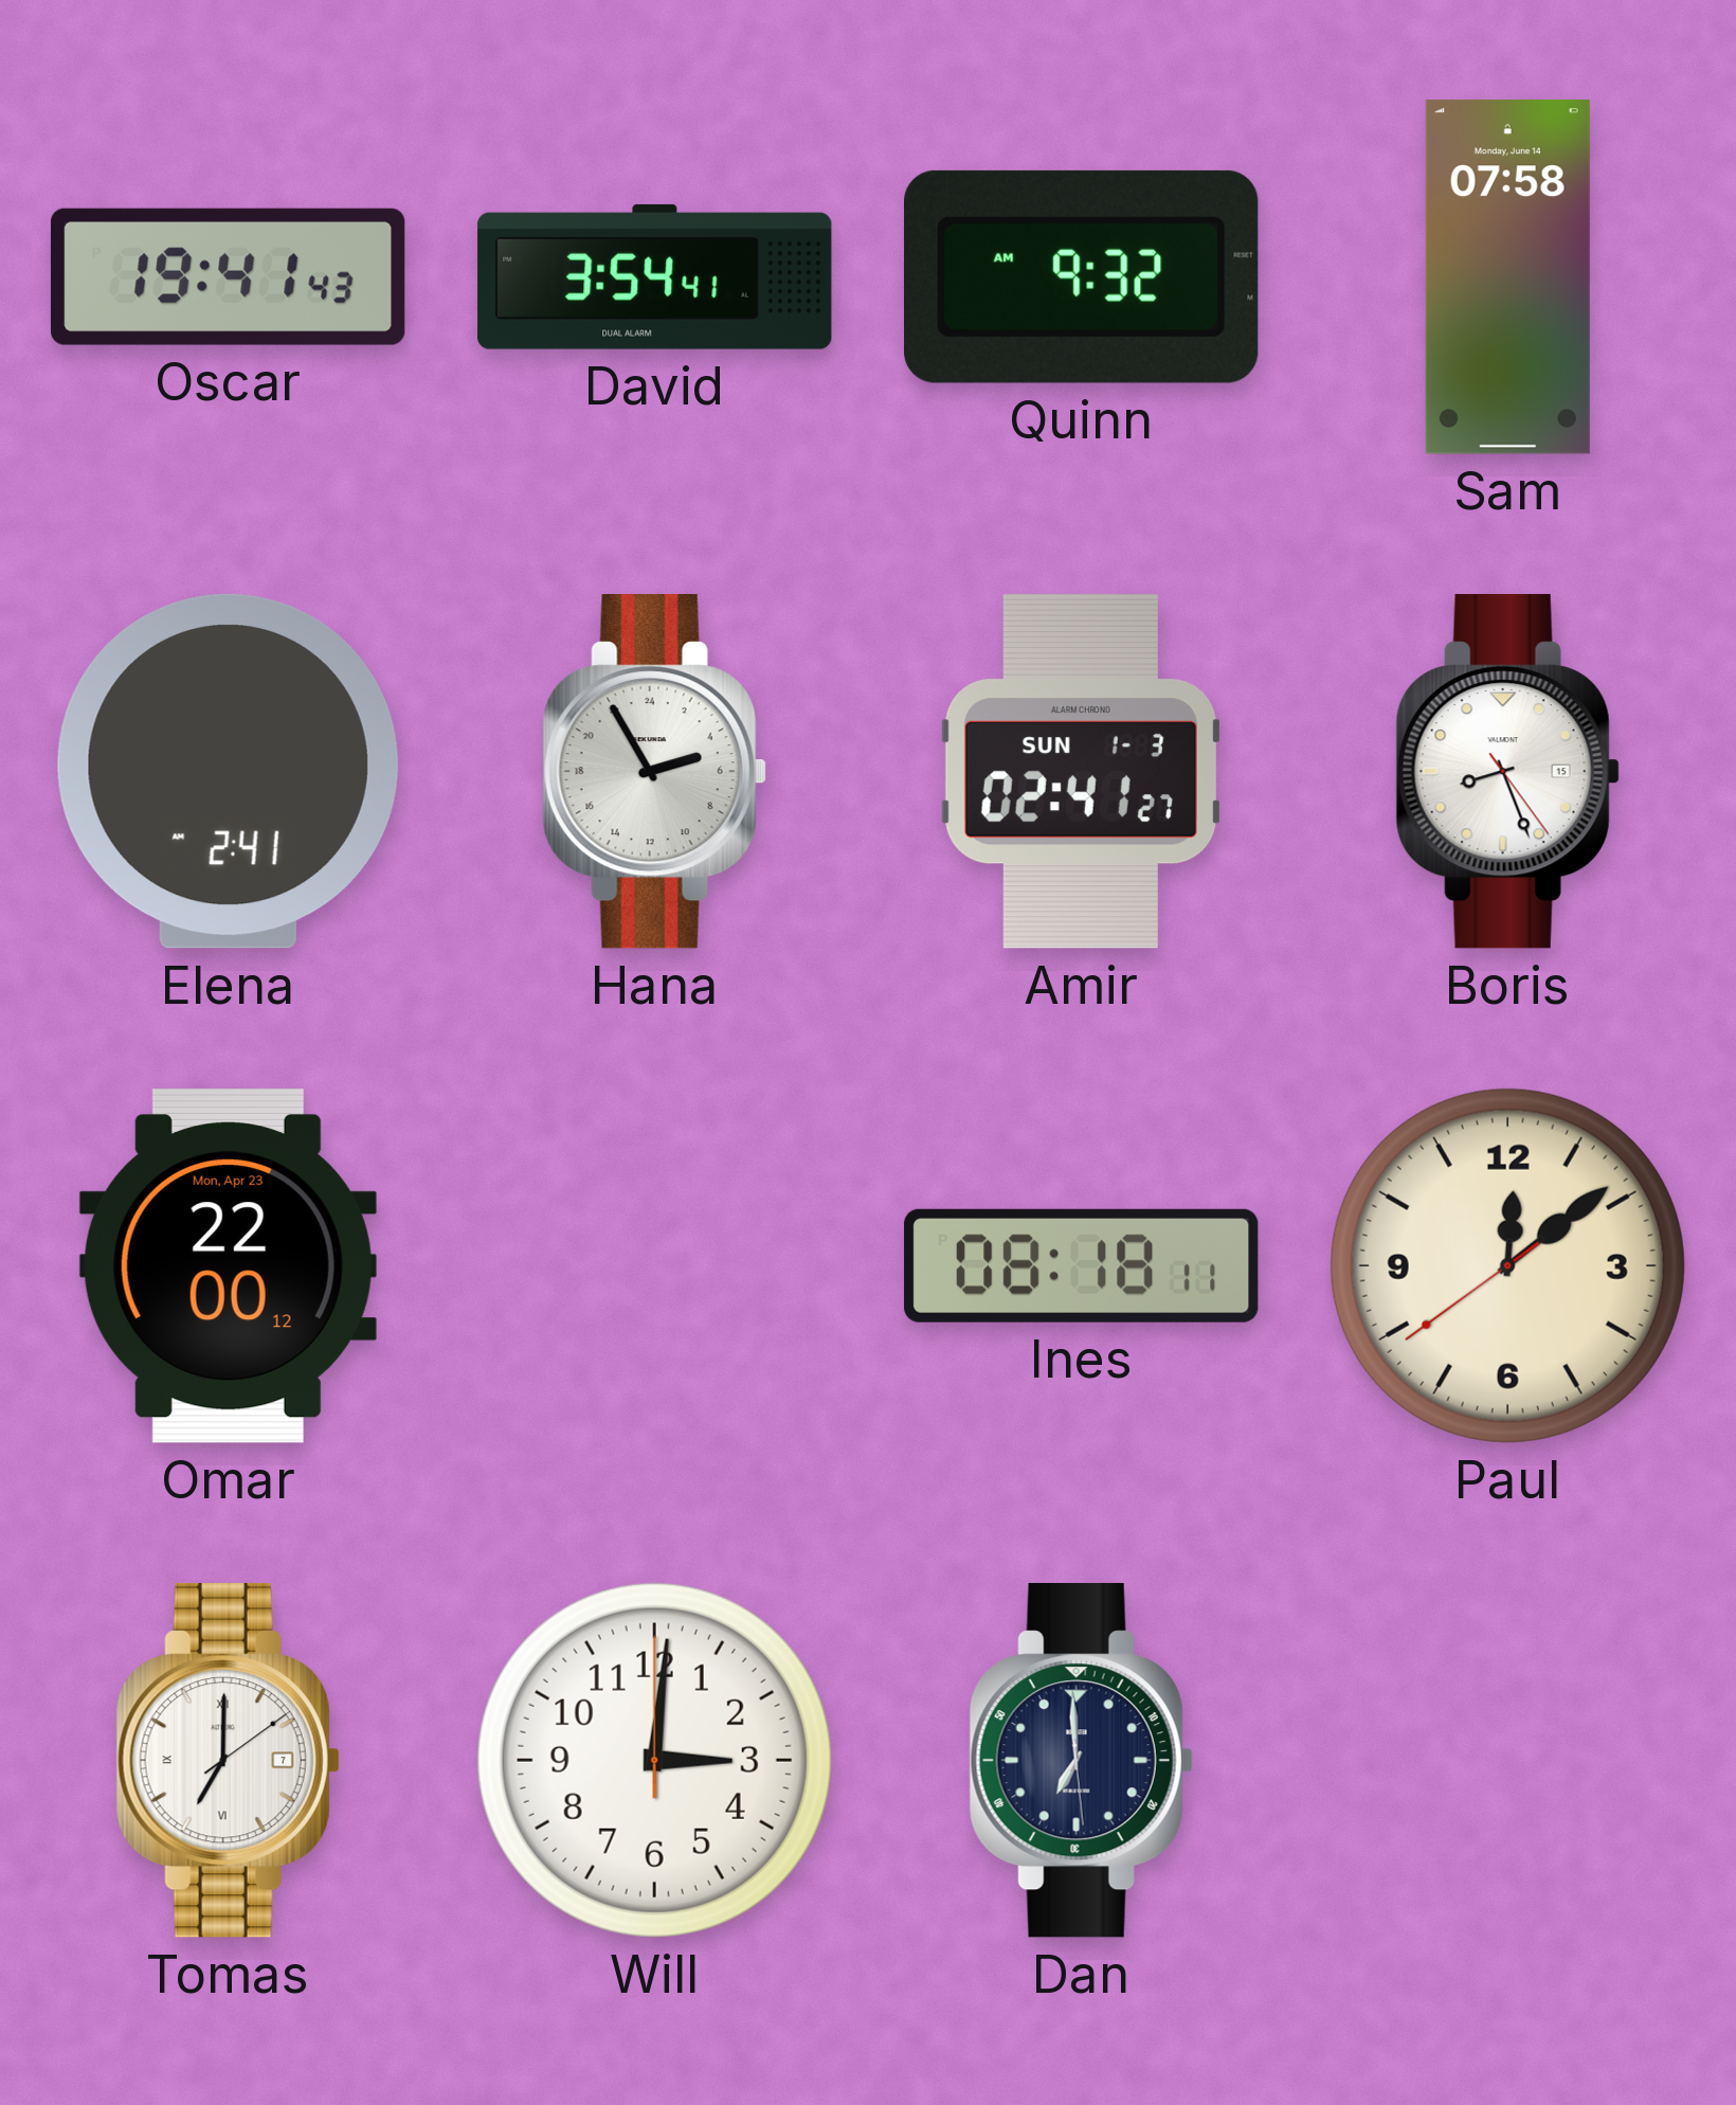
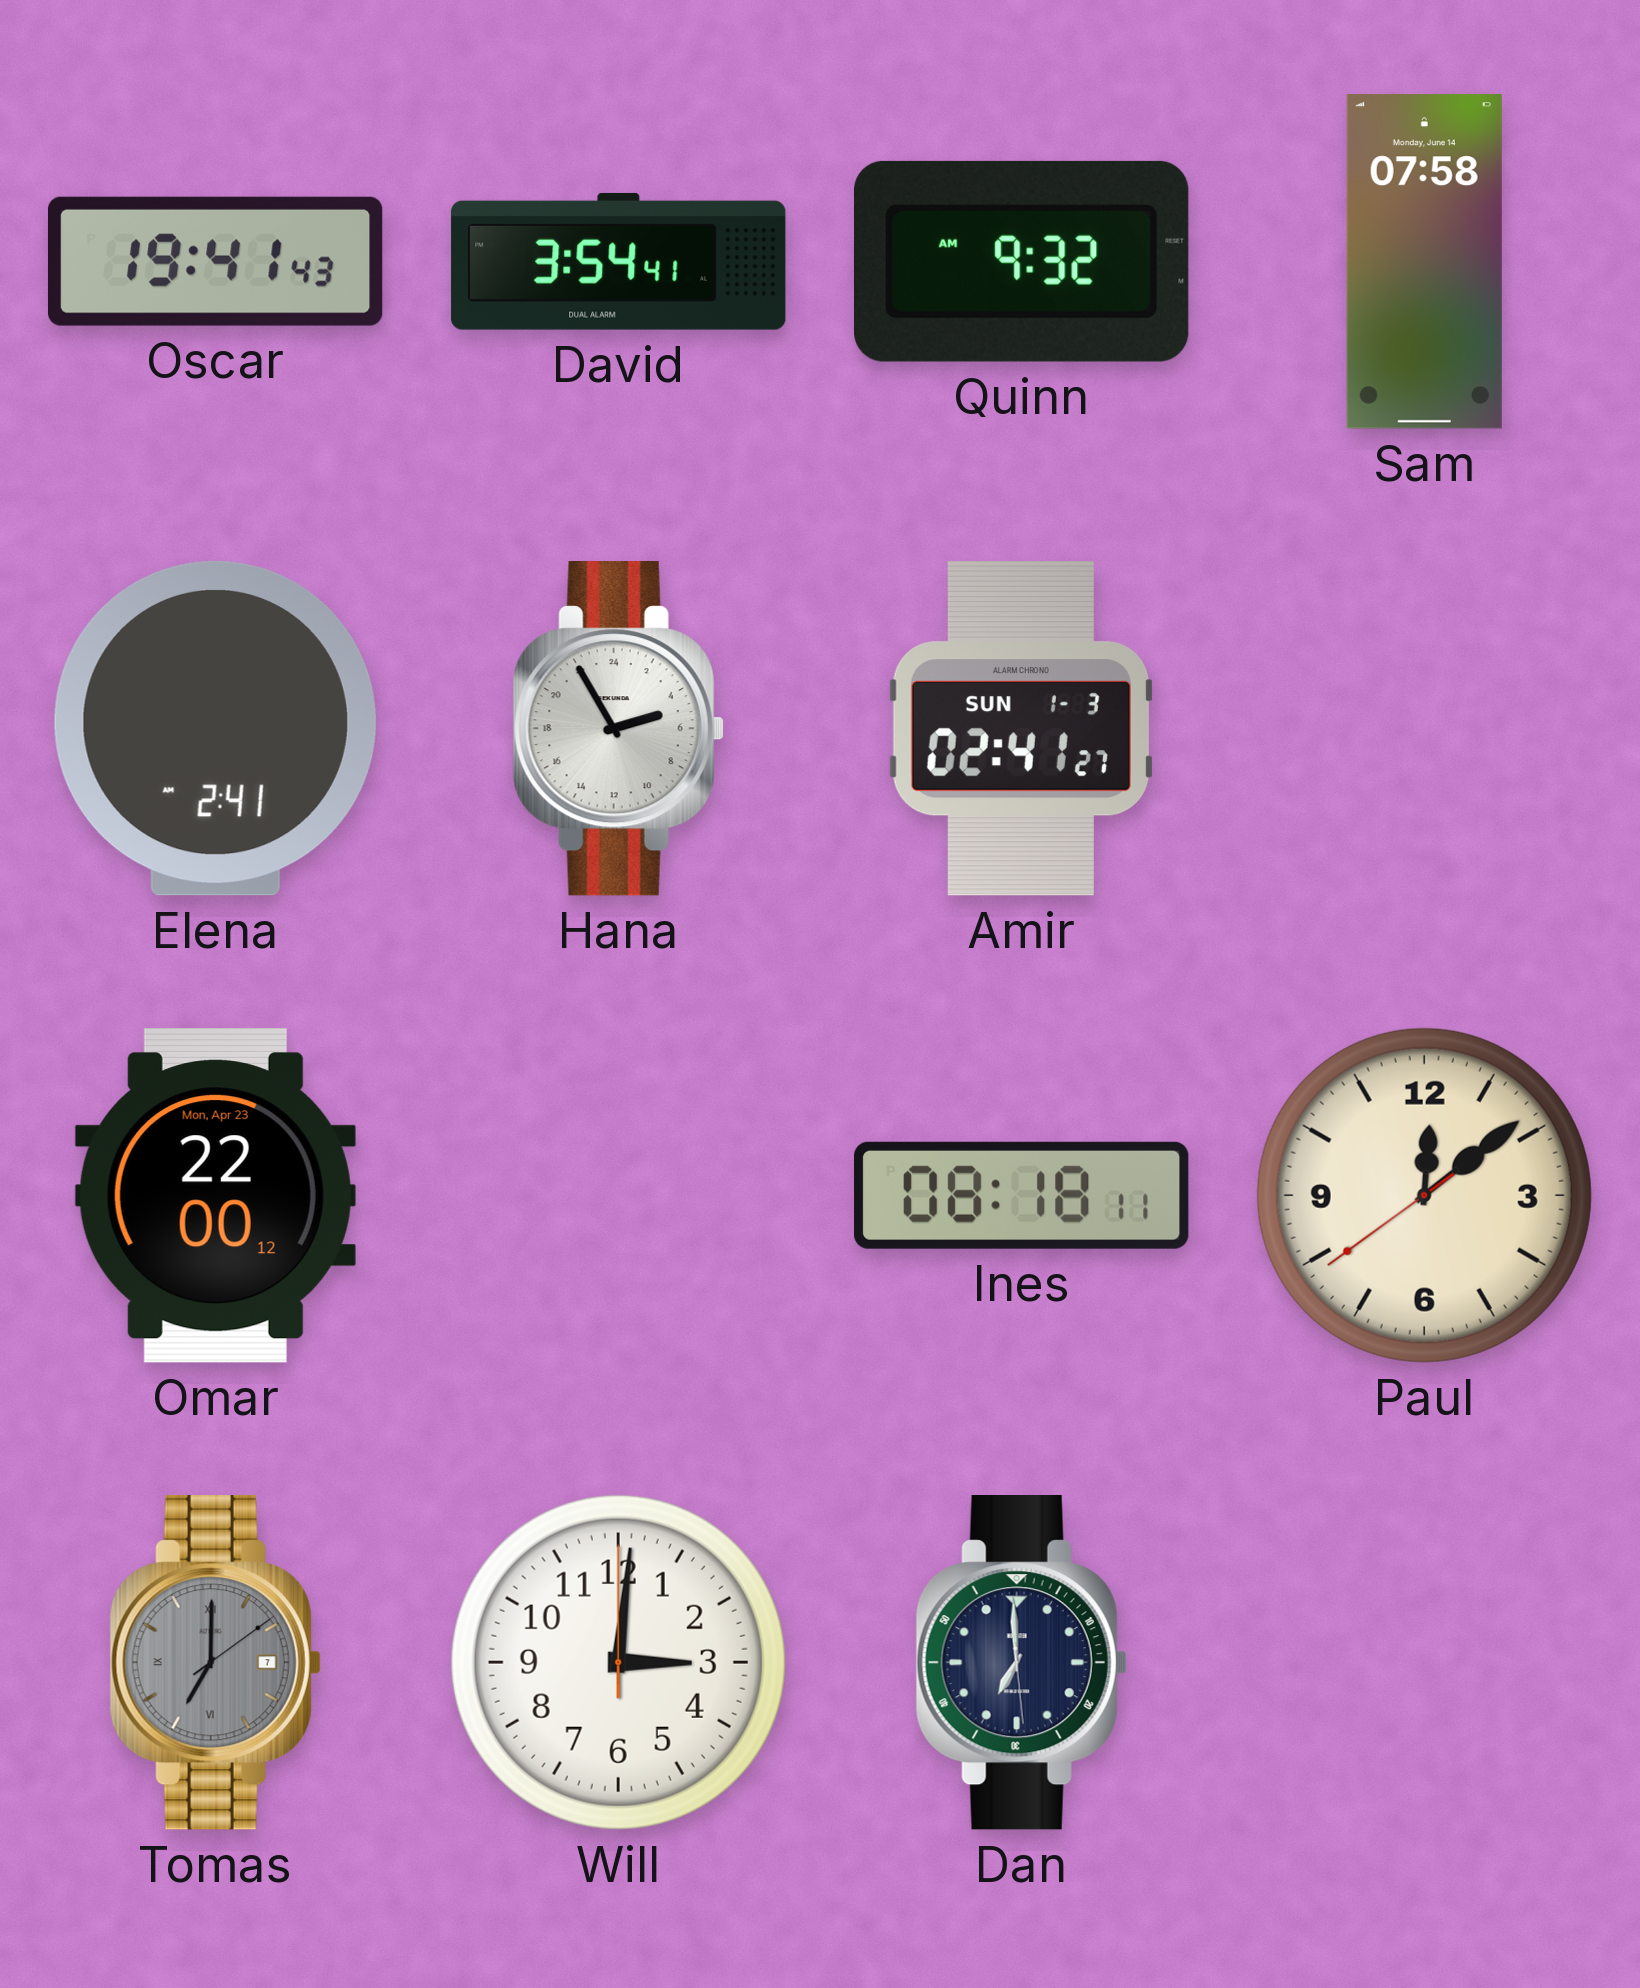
Boris: 8:26 -> none (1507, 772)
Tomas dial: white -> grey (215, 1663)
